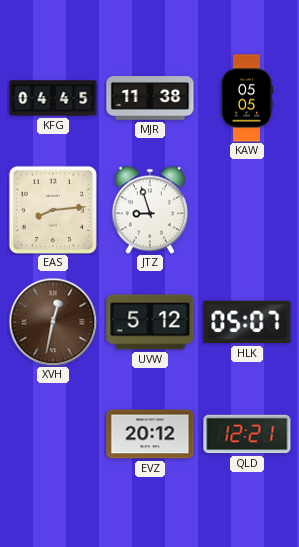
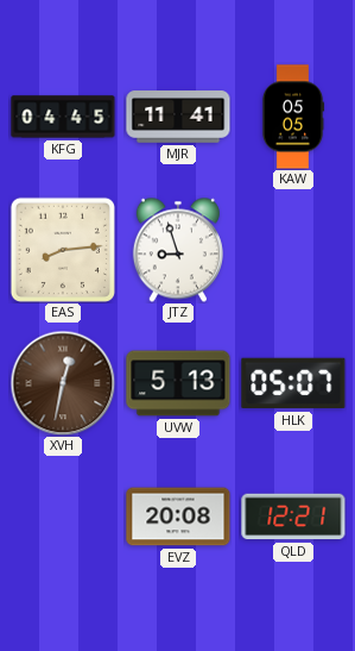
MJR: 11:38 -> 11:41 (178, 117)
UVW: 5:12 -> 5:13 (178, 383)
EVZ: 20:12 -> 20:08 (178, 517)
